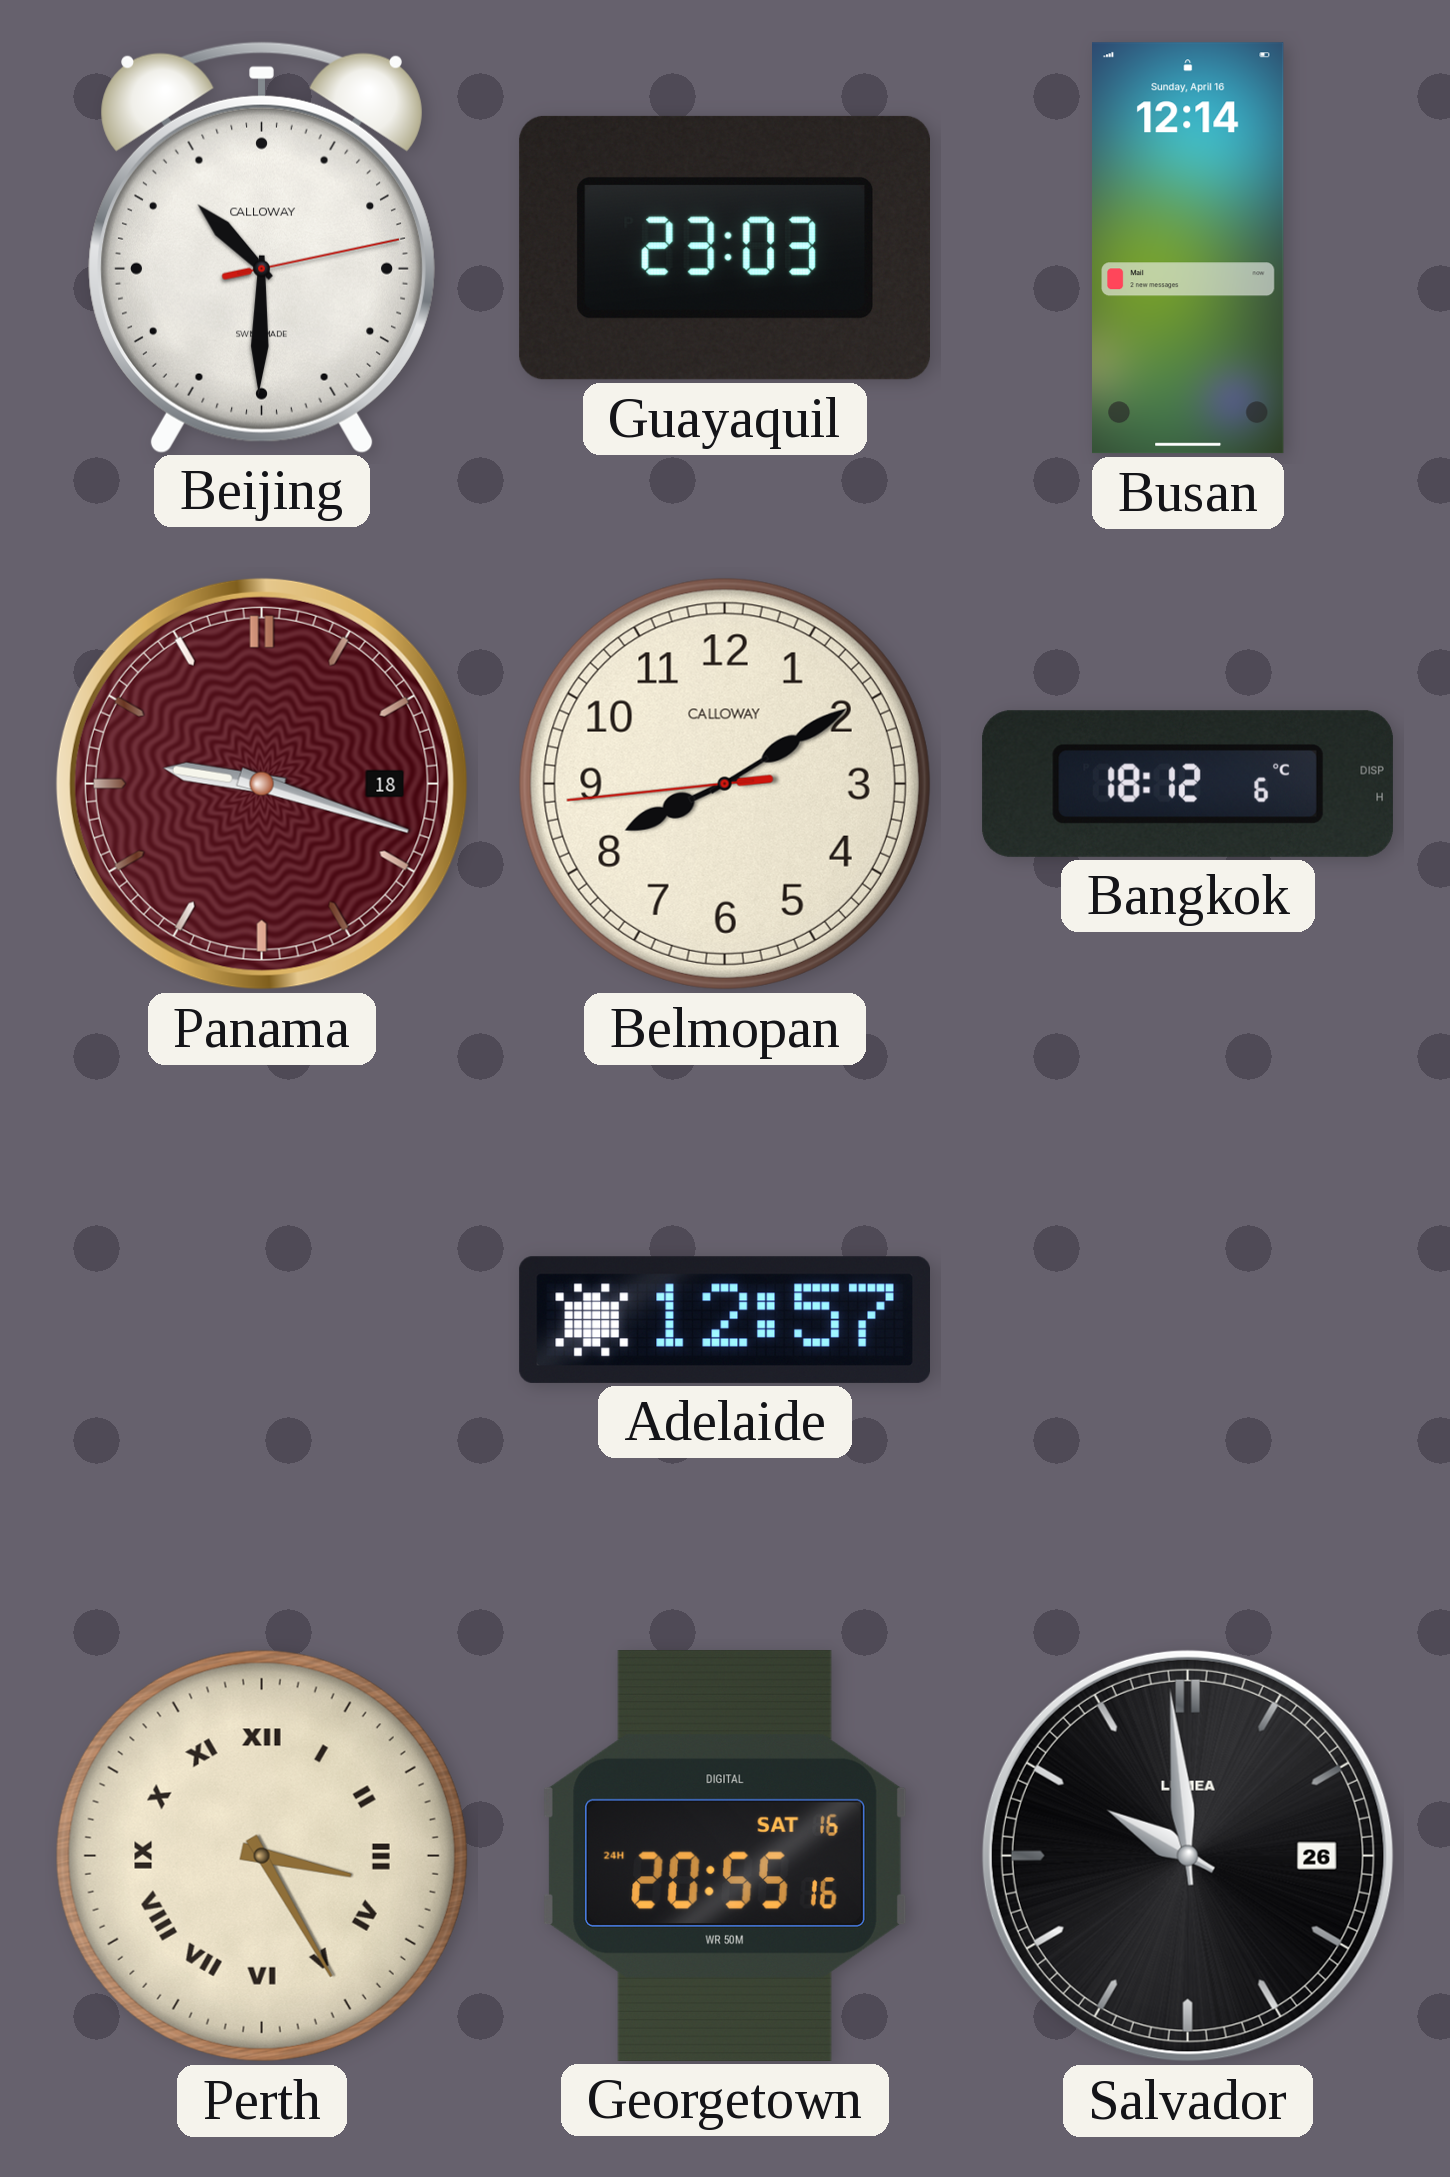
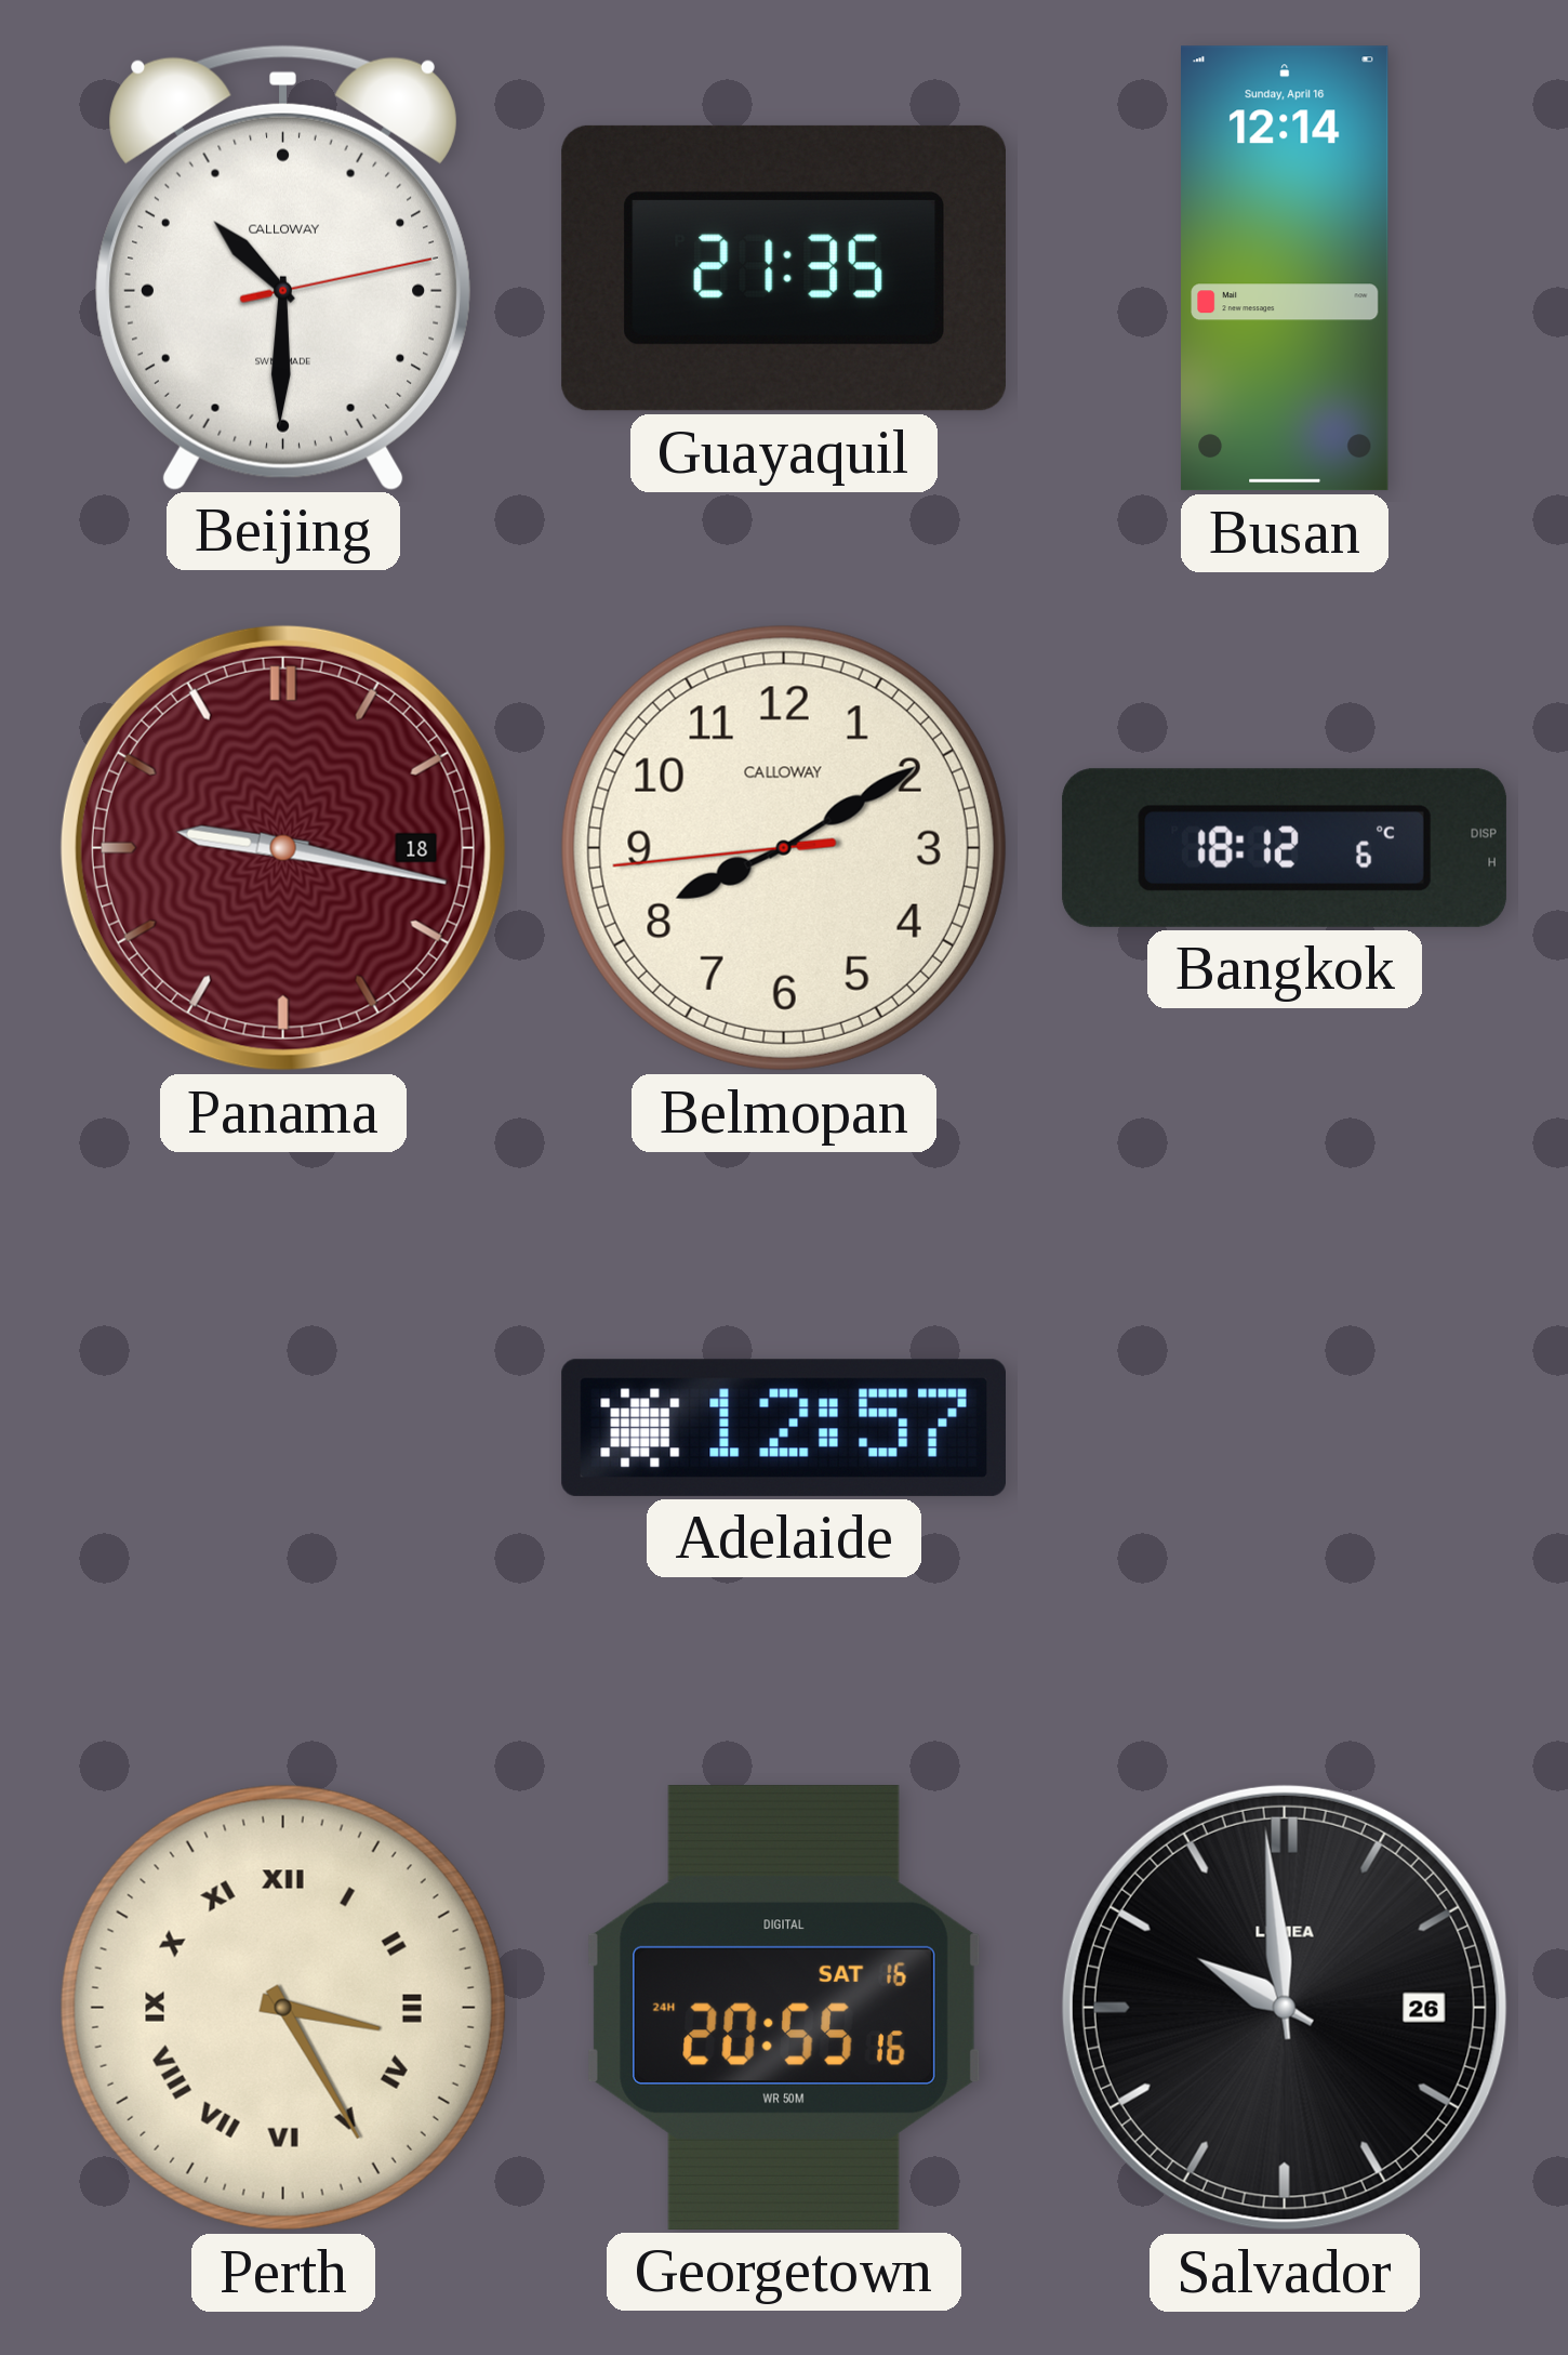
Guayaquil: 23:03 -> 21:35 (783, 268)
Panama: 9:18 -> 9:17 (283, 848)
